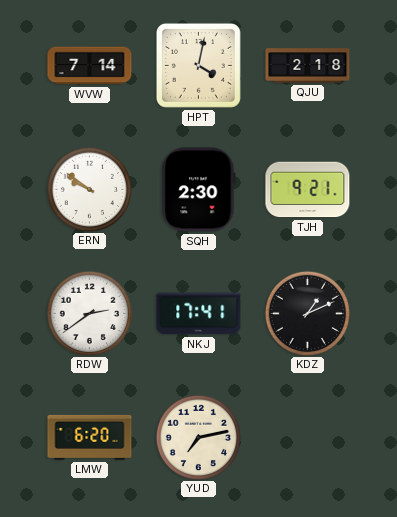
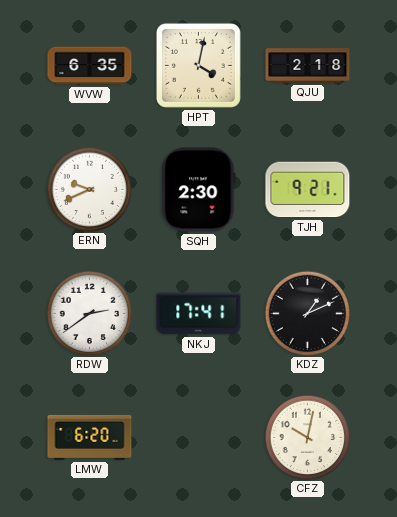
WVW: 7:14 -> 6:35 (90, 66)
ERN: 9:51 -> 9:41 (89, 189)
YUD: 7:13 -> none (198, 437)
CFZ: none -> 10:02 (307, 437)
